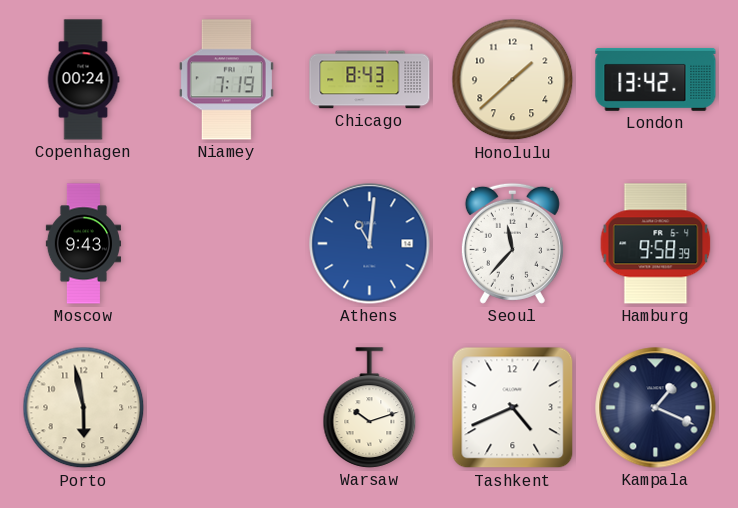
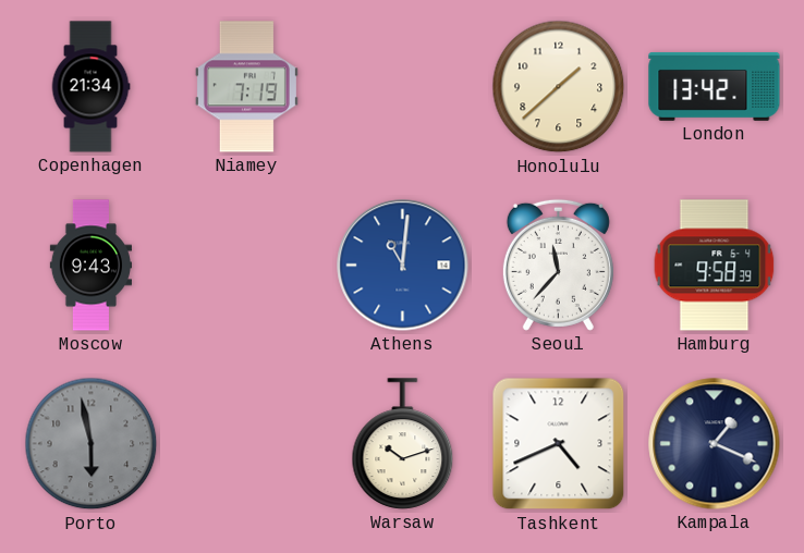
Copenhagen: 00:24 -> 21:34 (90, 87)
Chicago: 8:43 -> none (370, 80)
Porto dial: cream -> grey (92, 444)
